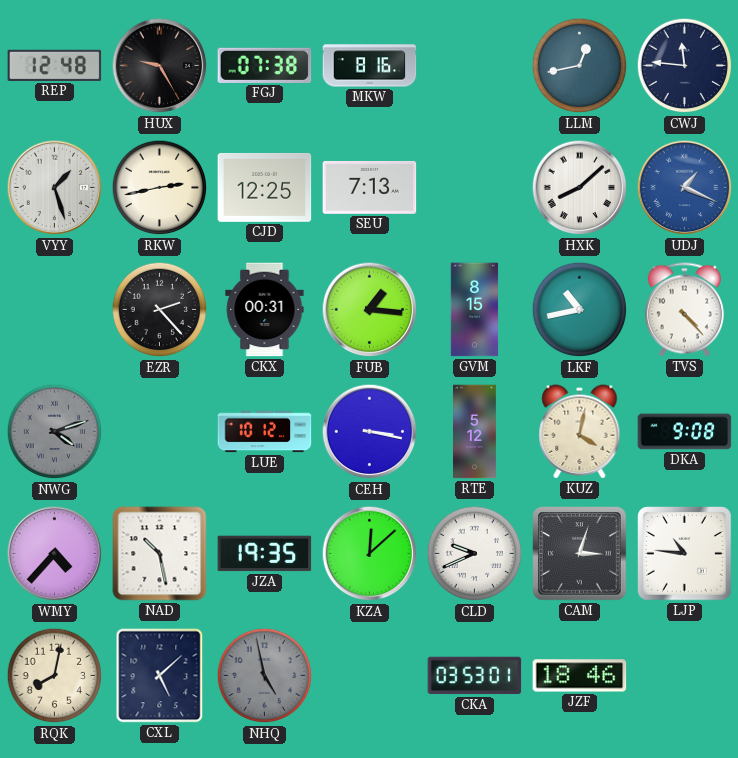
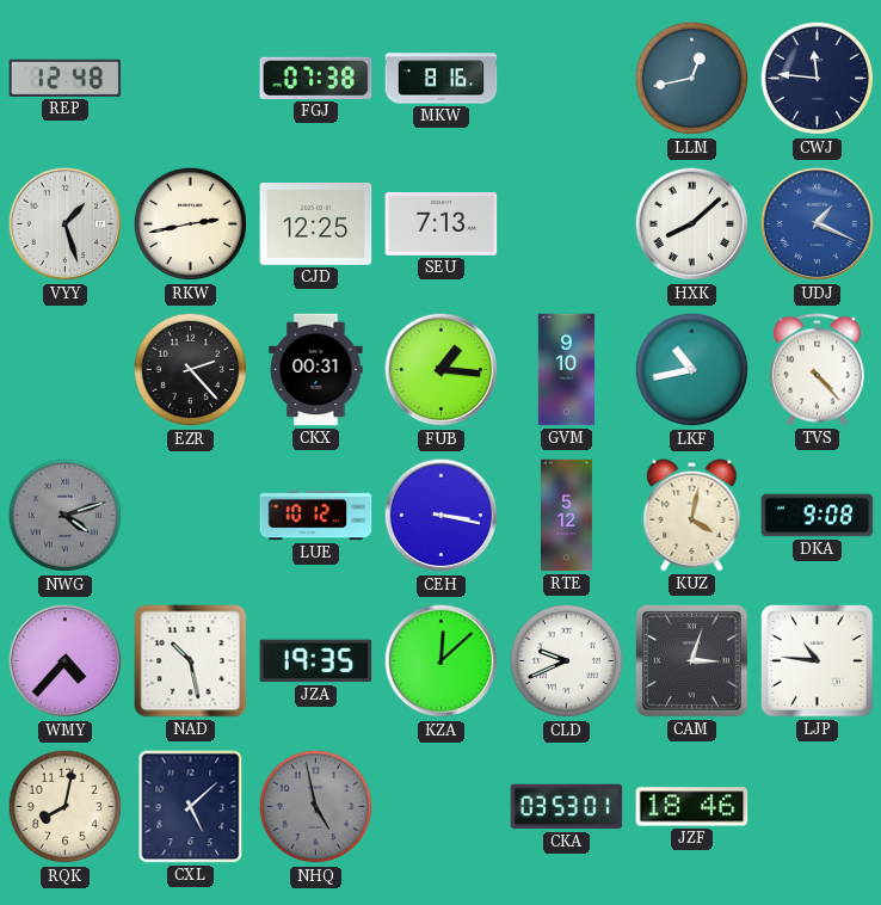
HUX: 9:25 -> none (160, 66)
GVM: 8:15 -> 9:10 (567, 370)
